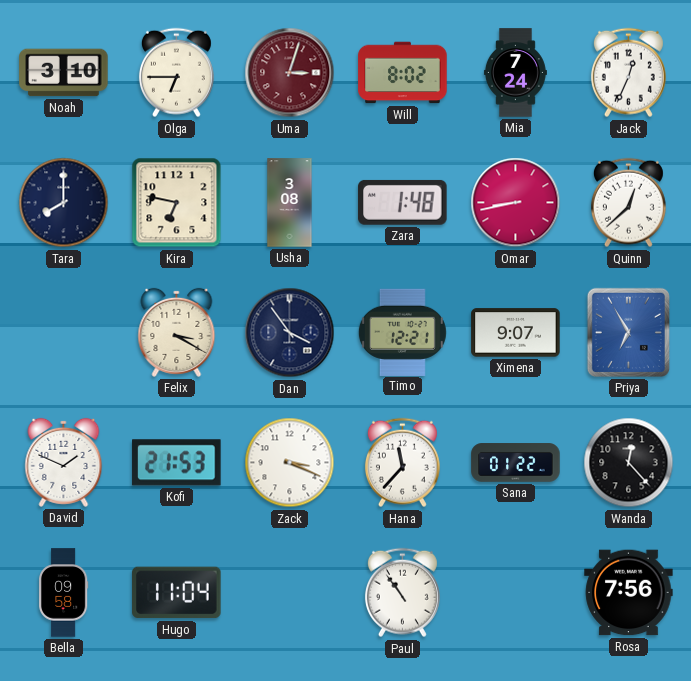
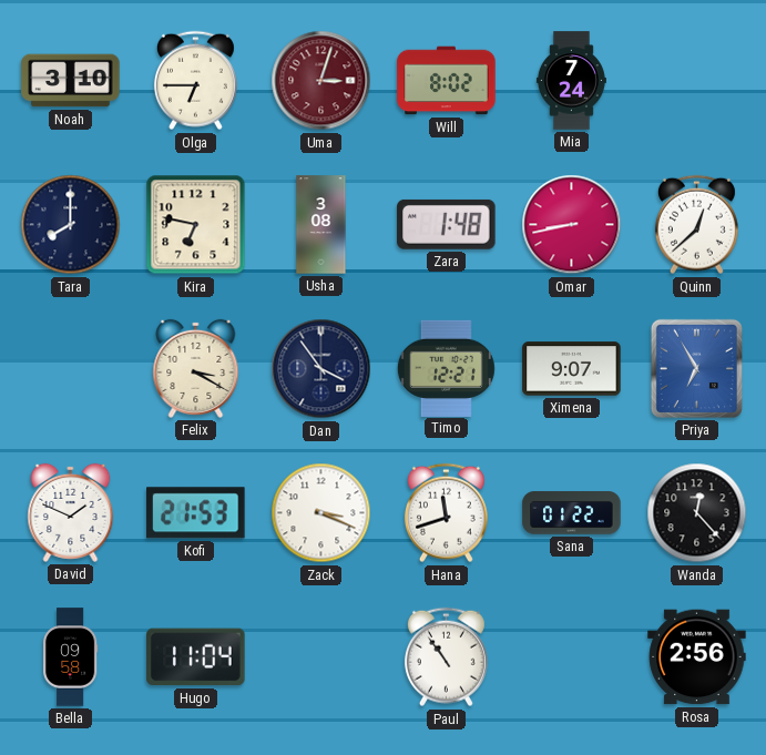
Jack: 12:34 -> none (628, 73)
Hana: 11:37 -> 11:42 (446, 513)
Rosa: 7:56 -> 2:56 (697, 657)
